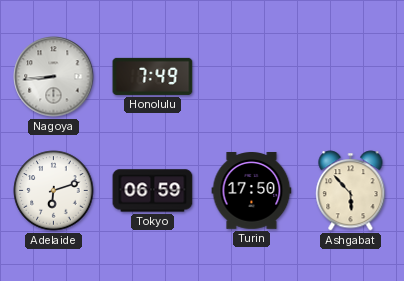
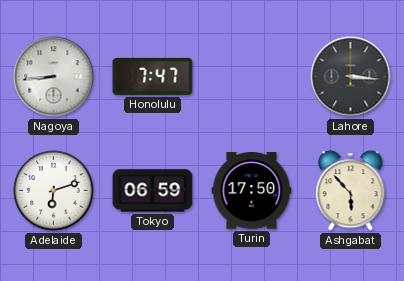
Honolulu: 7:49 -> 7:47 (153, 76)
Lahore: none -> 3:16 (351, 77)
